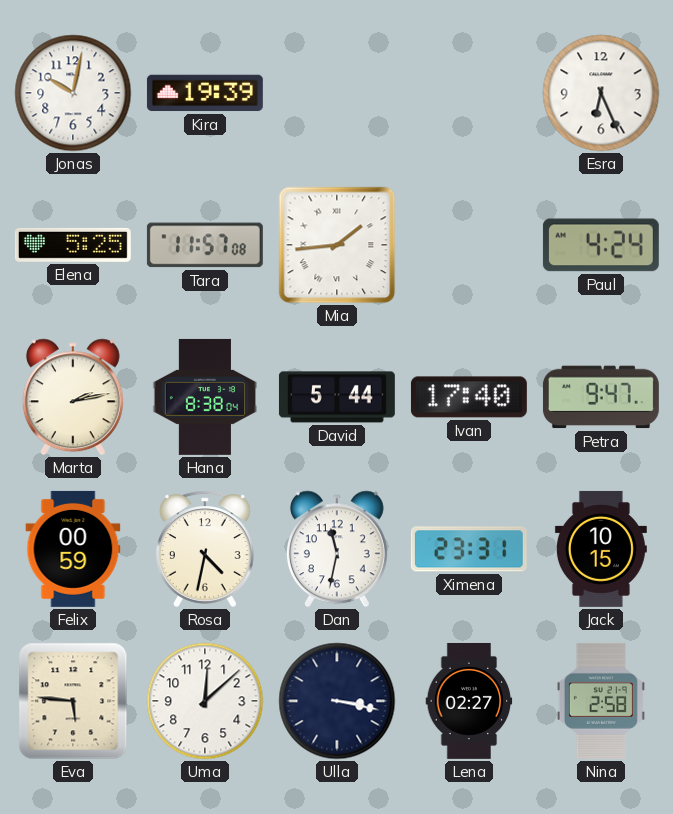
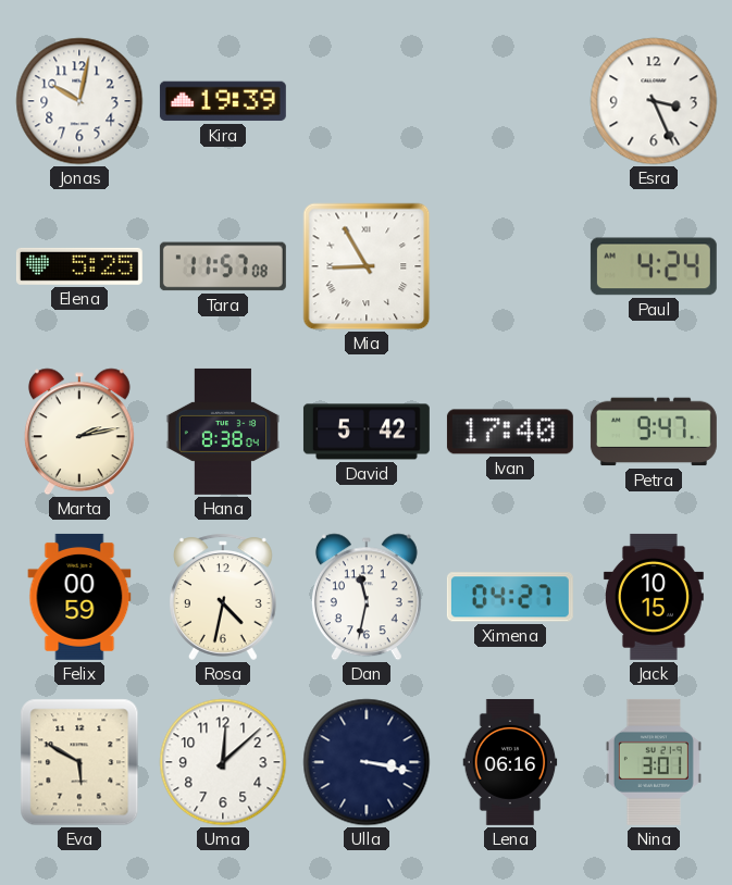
Esra: 6:26 -> 3:26 (654, 101)
Mia: 1:44 -> 8:55 (367, 266)
David: 5:44 -> 5:42 (367, 432)
Ximena: 23:31 -> 04:27 (510, 597)
Eva: 5:46 -> 5:50 (79, 762)
Lena: 02:27 -> 06:16 (510, 762)
Nina: 2:58 -> 3:01 (654, 762)
